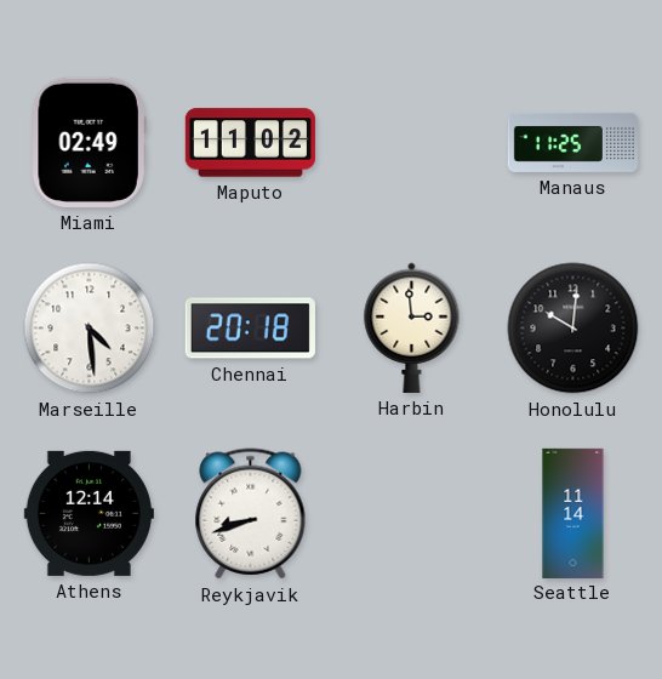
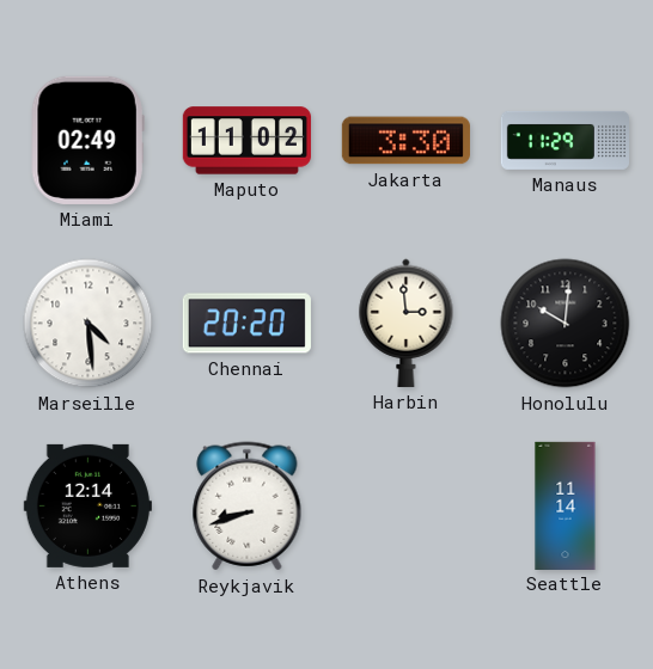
Jakarta: none -> 3:30 (405, 141)
Manaus: 11:25 -> 11:29 (564, 140)
Chennai: 20:18 -> 20:20 (246, 324)
